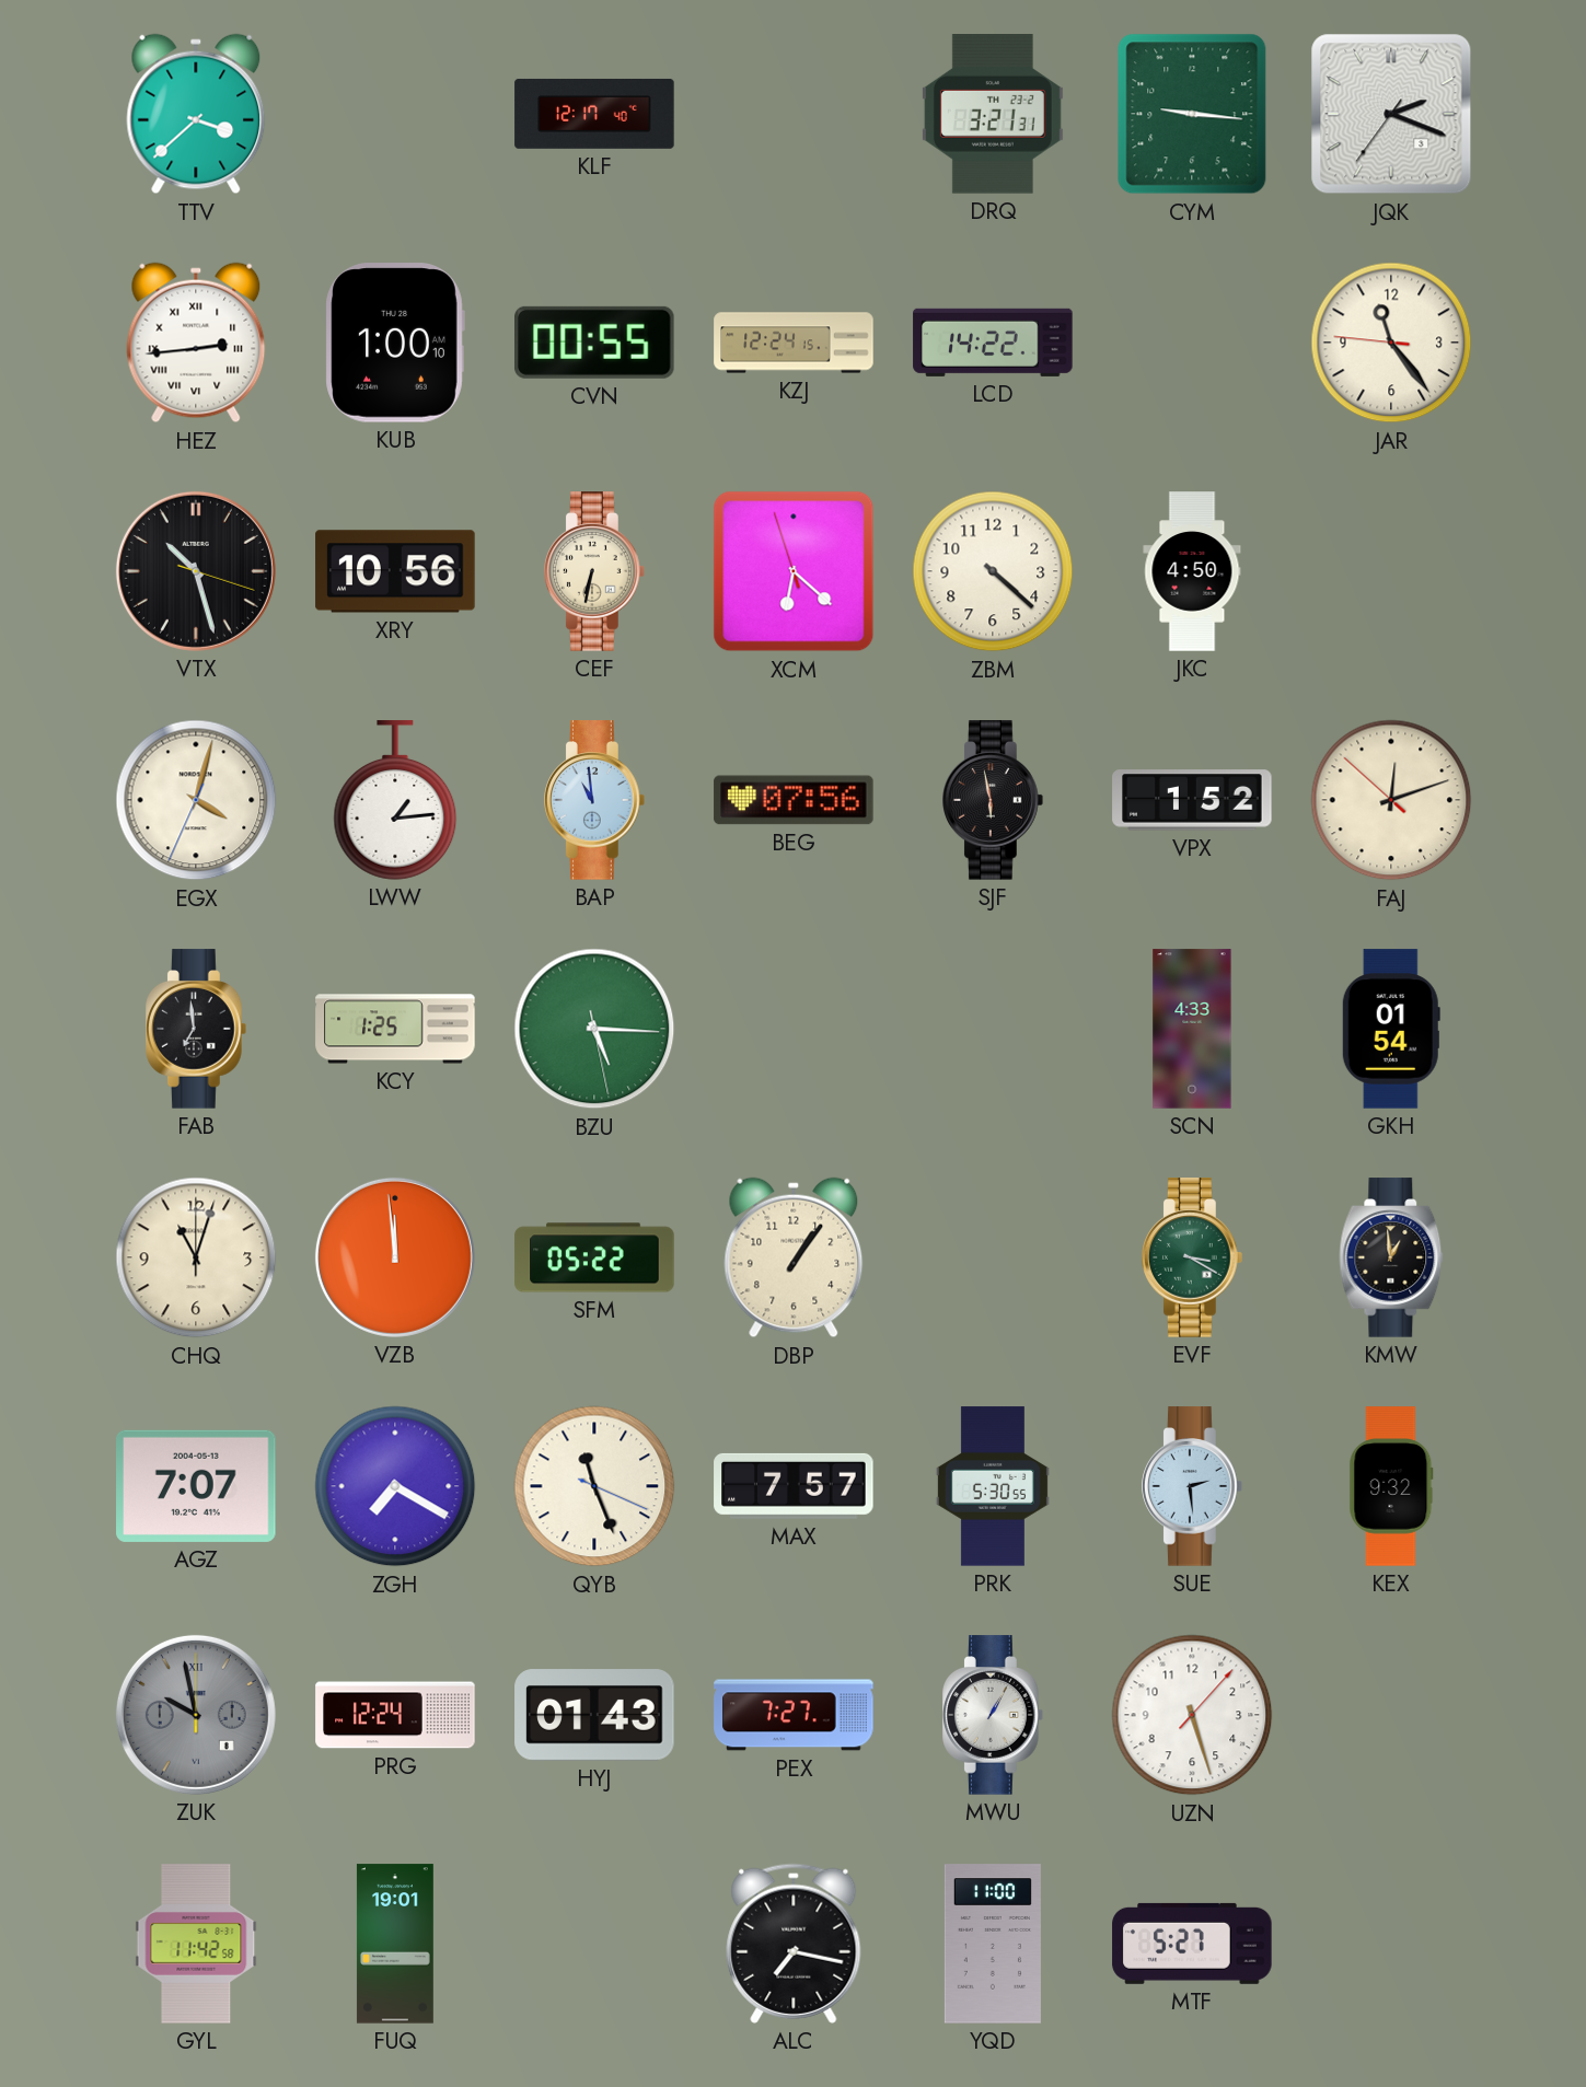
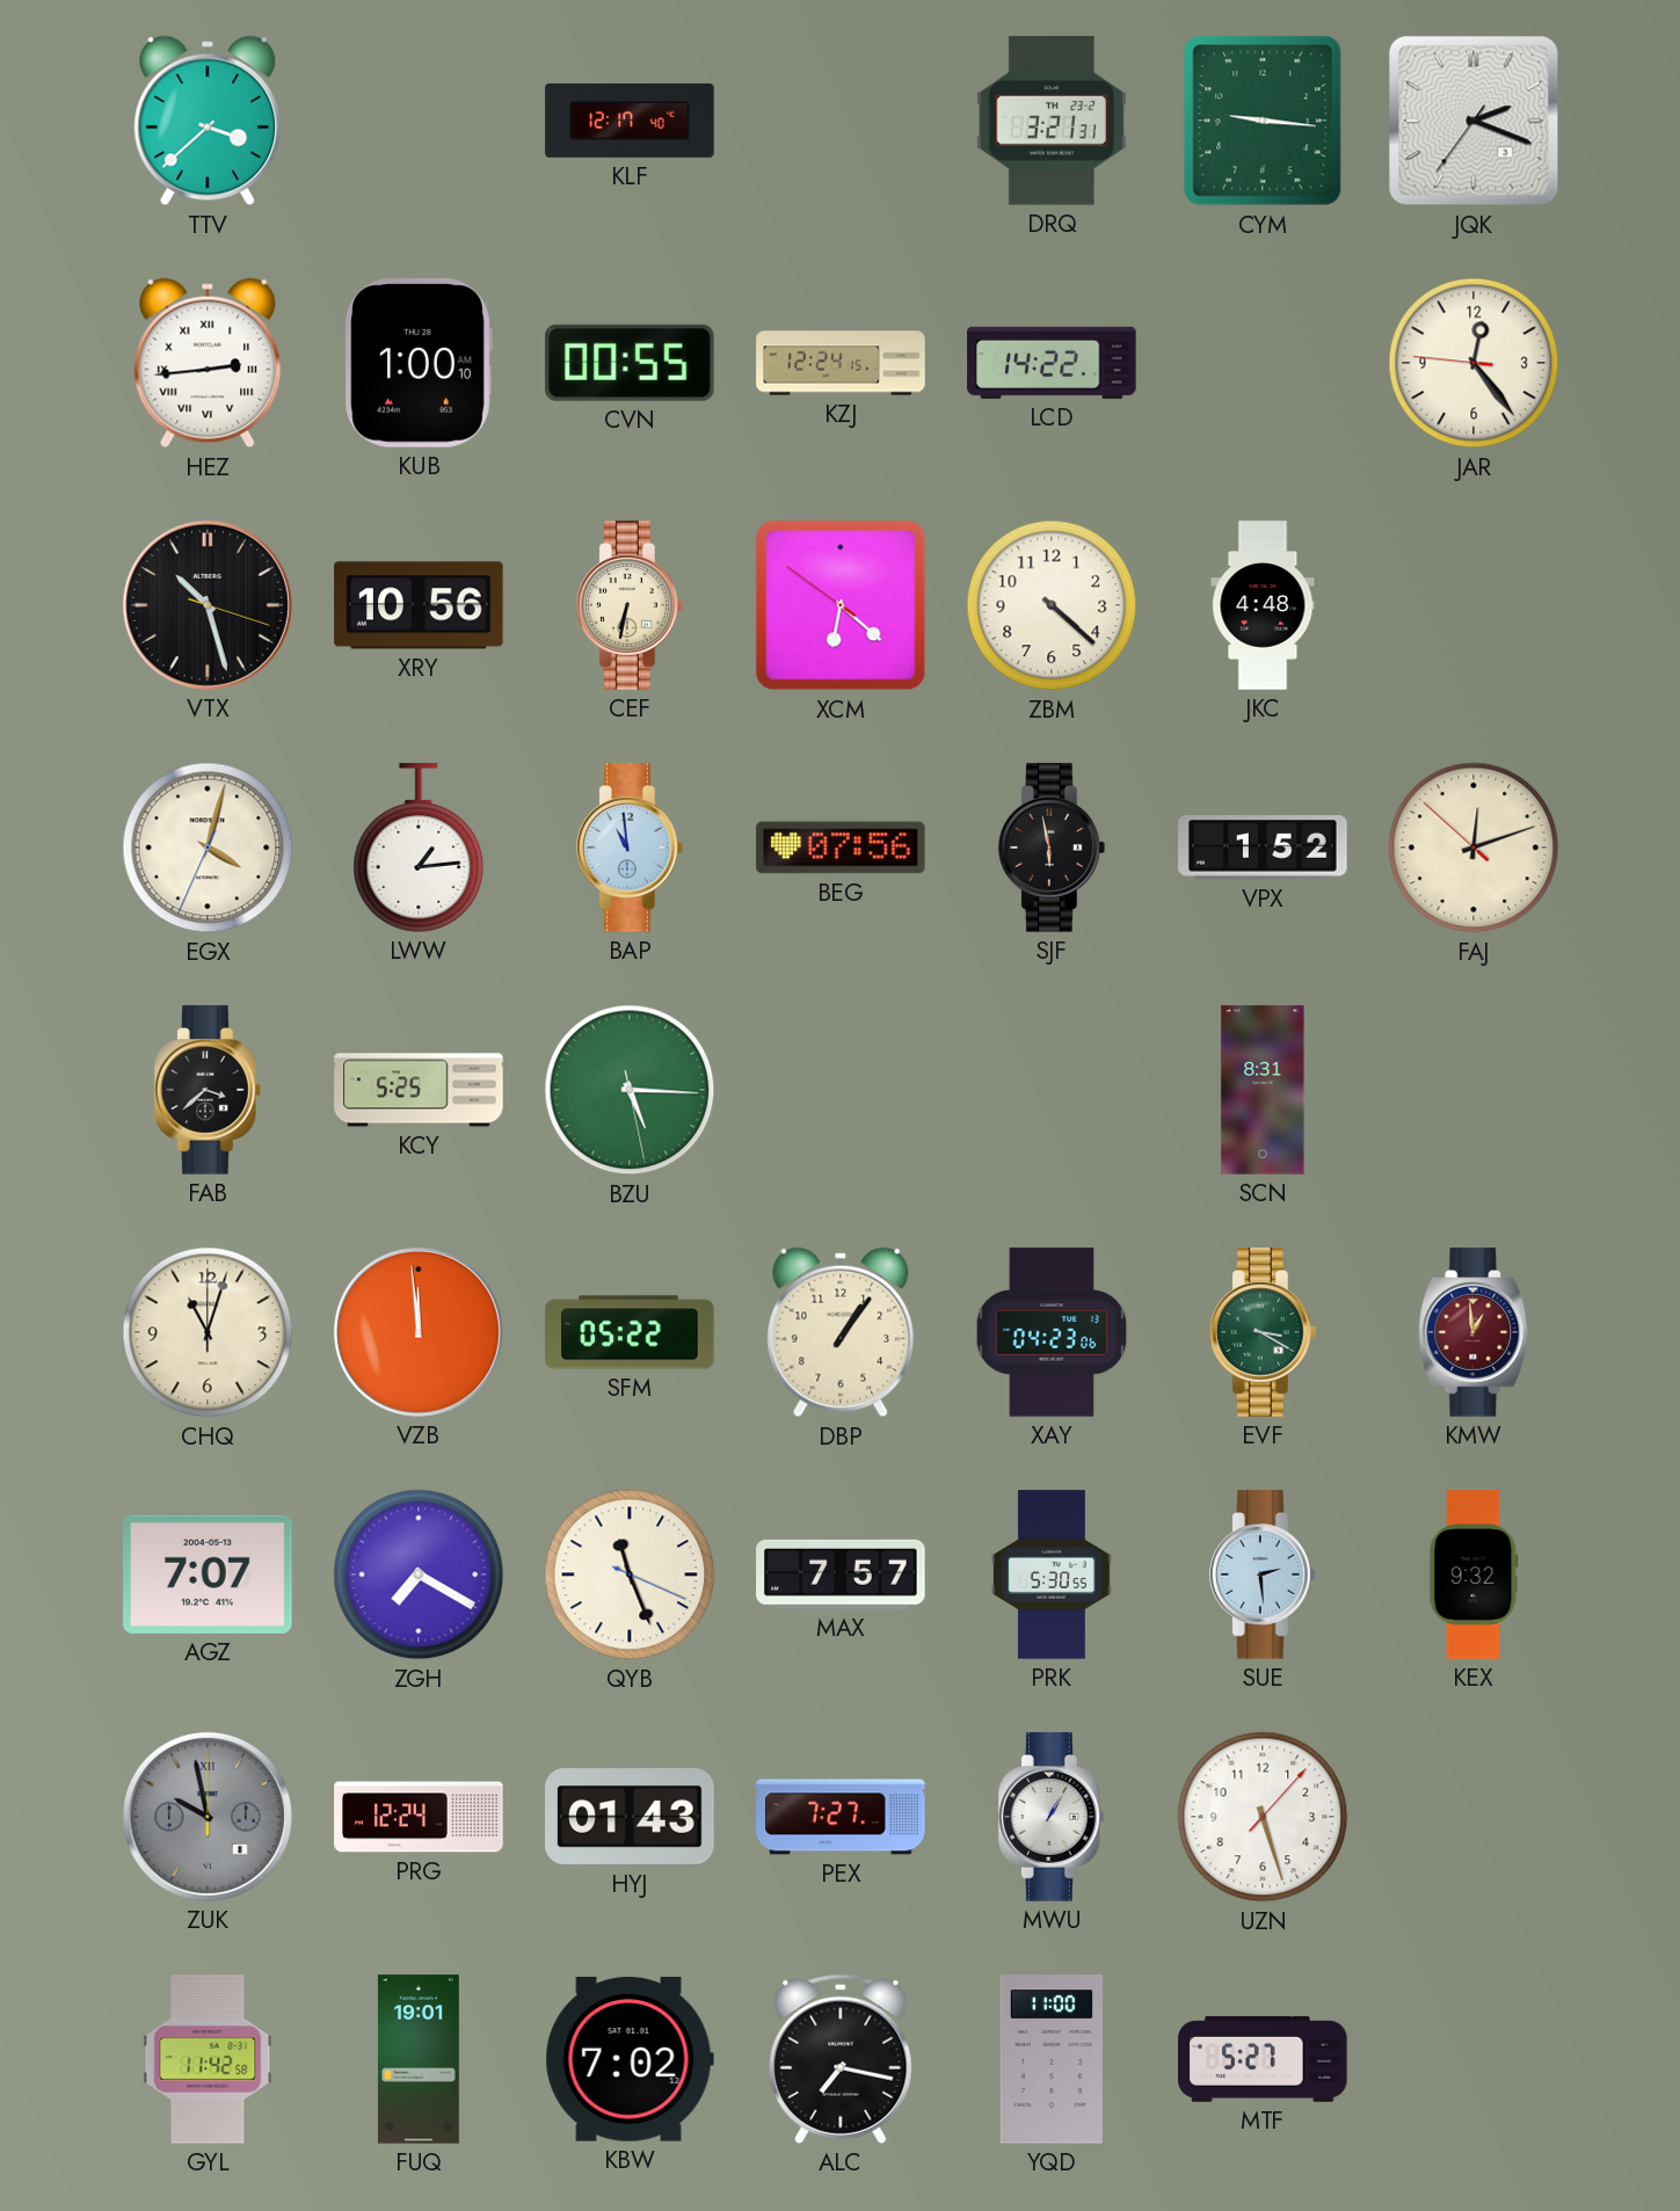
JAR: 11:23 -> 12:23 (1474, 363)
XCM: 6:21:57 -> 6:21:51 (841, 605)
JKC: 4:50 -> 4:48 (1263, 605)
FAB: 6:59 -> 3:38 (209, 1090)
KCY: 1:25 -> 5:25 (419, 1090)
SCN: 4:33 -> 8:31 (1263, 1090)
GKH: 01:54 -> none (1391, 1029)
XAY: none -> 04:23 (1052, 1332)
KMW dial: black -> burgundy (1474, 1332)
KBW: none -> 7:02 (630, 2060)
